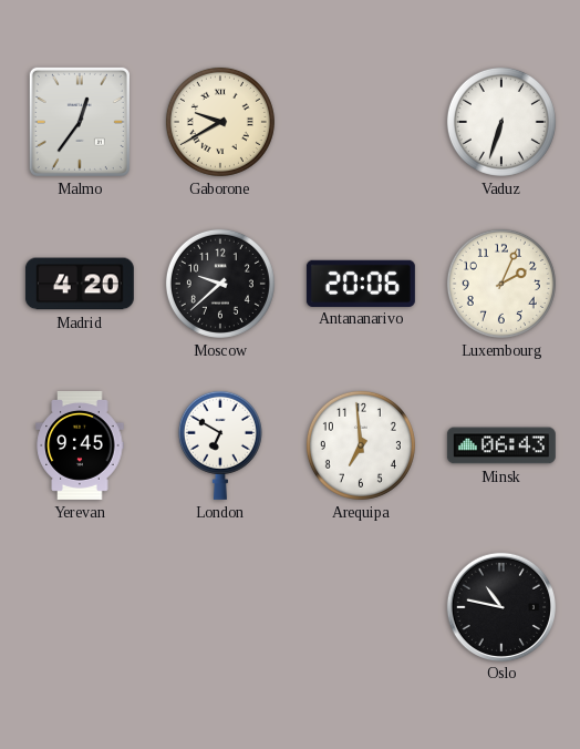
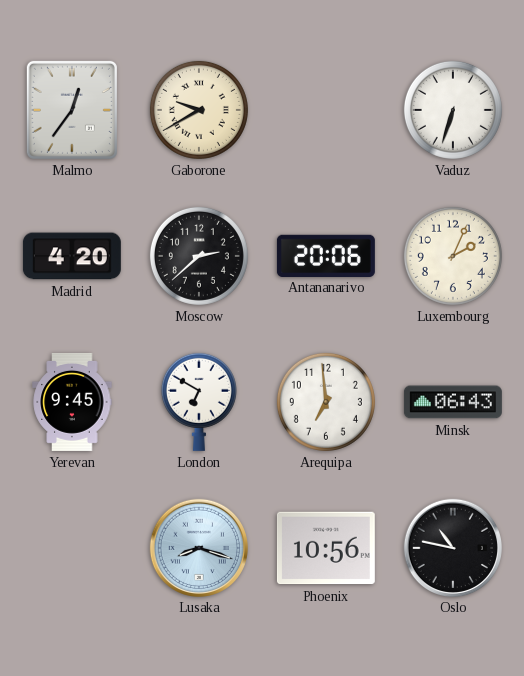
Moscow: 9:38 -> 2:38 (199, 256)
Lusaka: none -> 8:18 (198, 547)
Phoenix: none -> 10:56 (326, 548)
